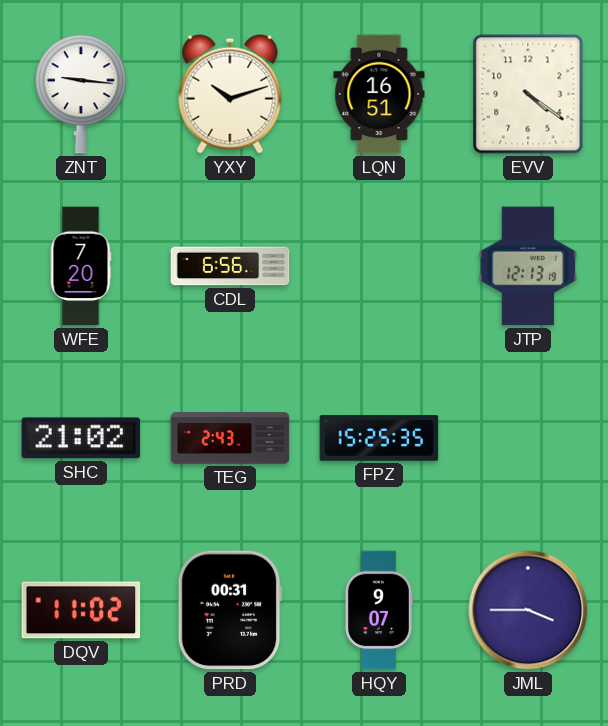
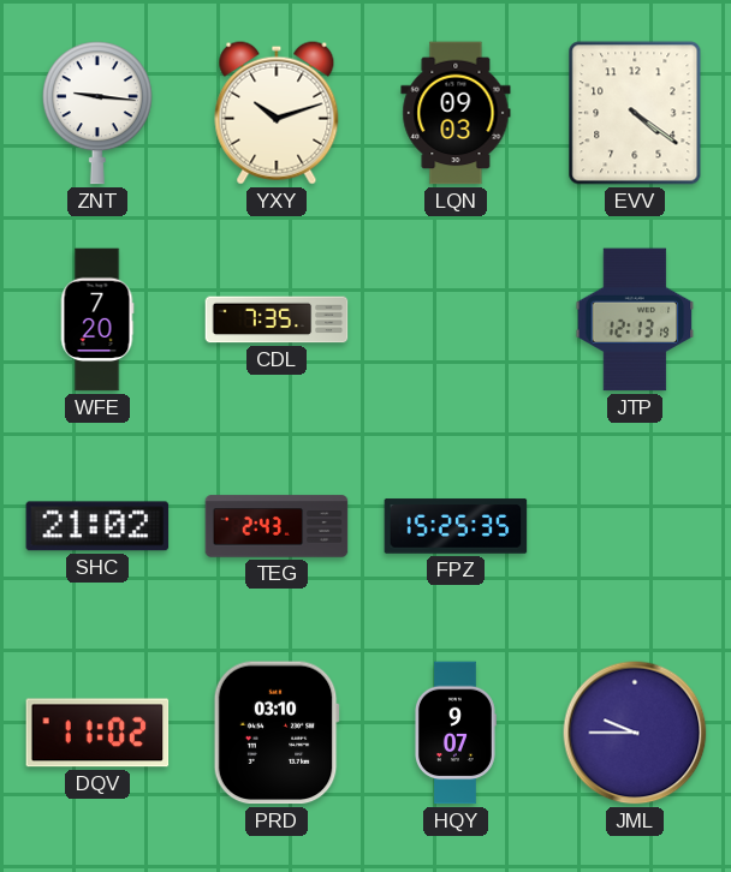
LQN: 16:51 -> 09:03 (456, 113)
CDL: 6:56 -> 7:35 (277, 319)
PRD: 00:31 -> 03:10 (277, 733)
JML: 3:45 -> 9:45 (635, 733)
